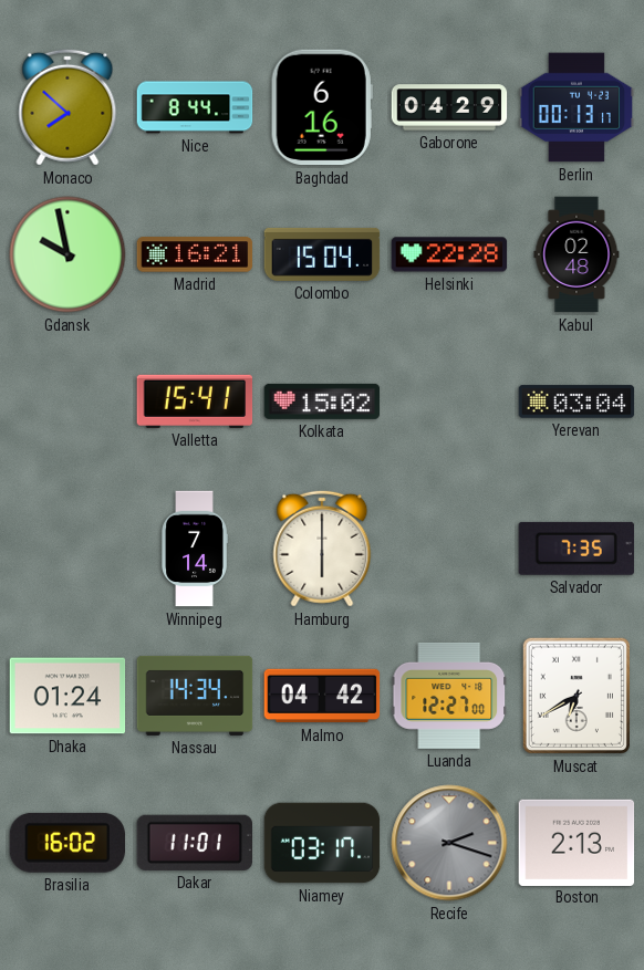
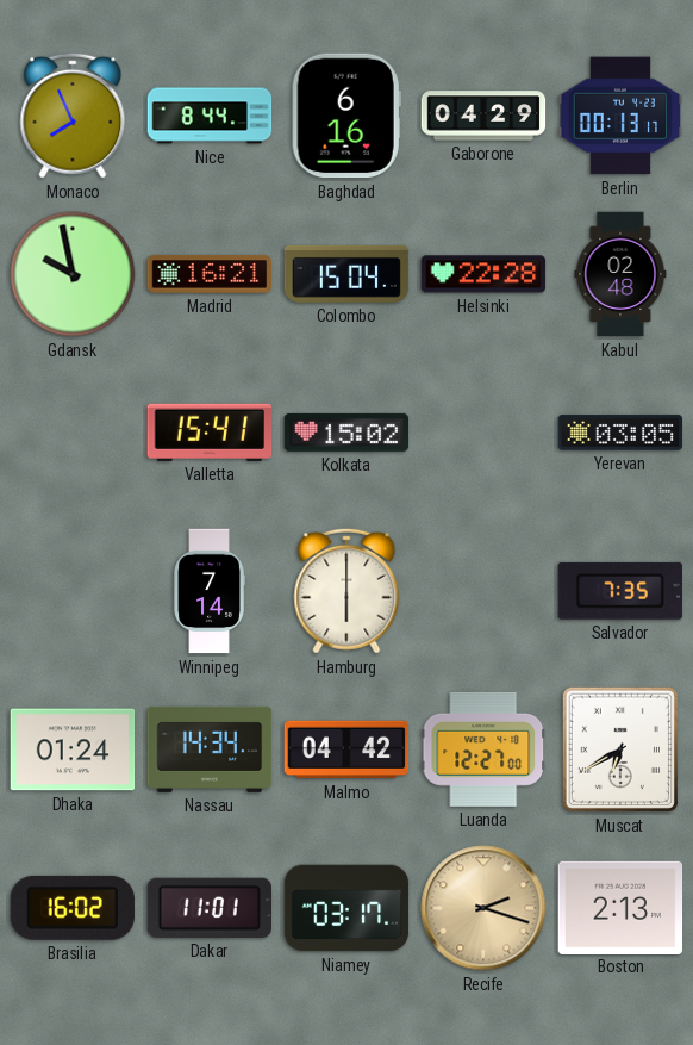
Monaco: 7:52 -> 7:56 (73, 116)
Yerevan: 03:04 -> 03:05 (620, 433)
Recife dial: grey -> champagne (483, 908)
